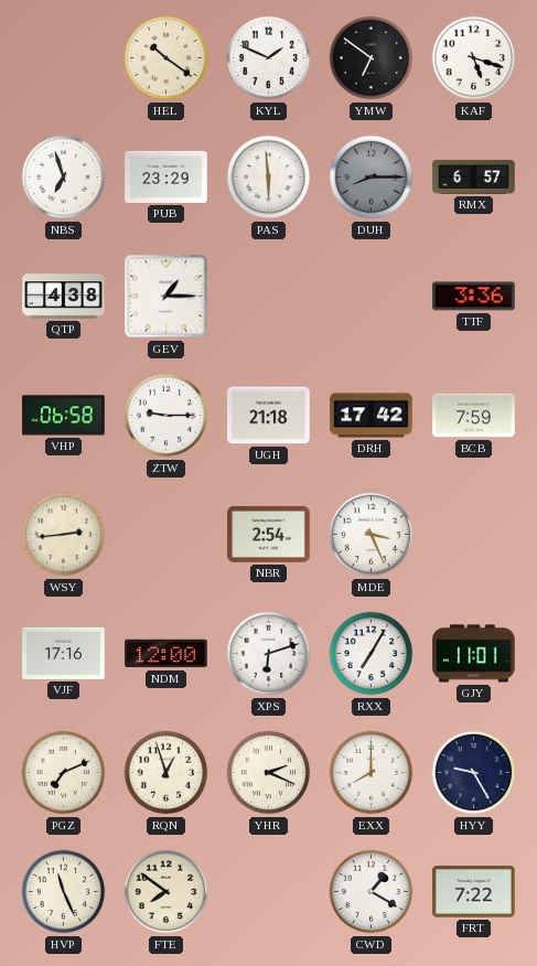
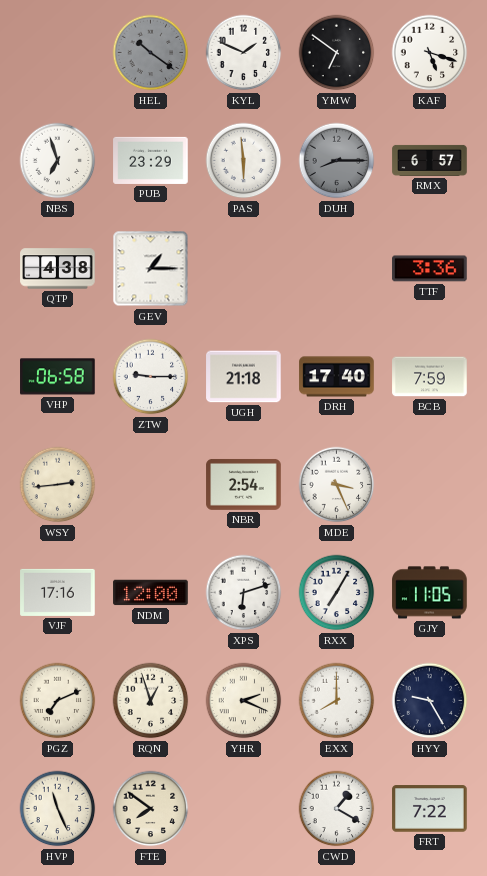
HEL dial: cream -> grey (151, 53)
DRH: 17:42 -> 17:40 (337, 377)
GJY: 11:01 -> 11:05 (430, 593)
